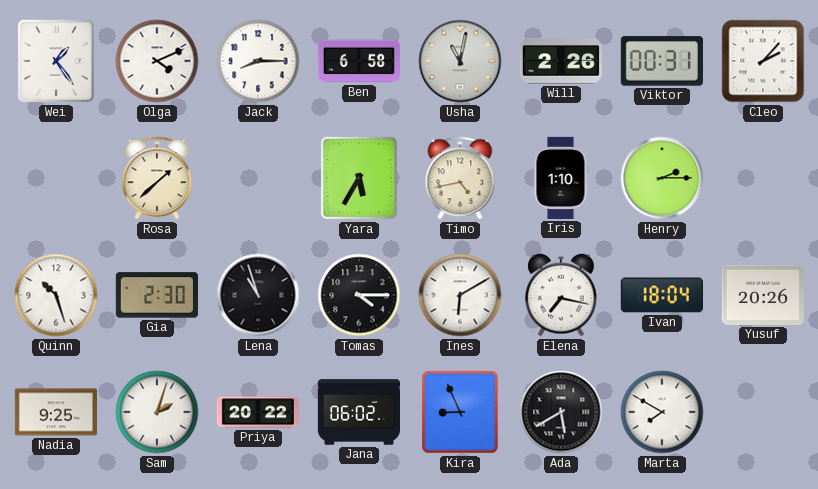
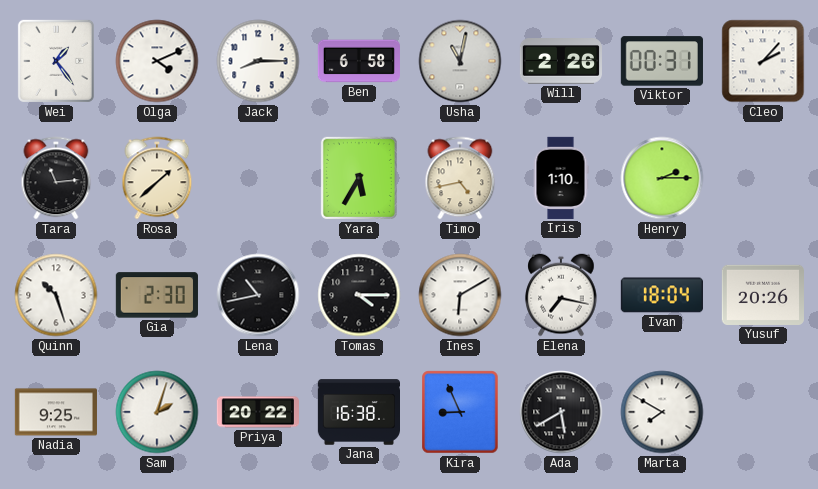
Tara: none -> 11:14 (56, 178)
Lena: 10:57 -> 10:43 (258, 295)
Jana: 06:02 -> 16:38 (358, 412)
